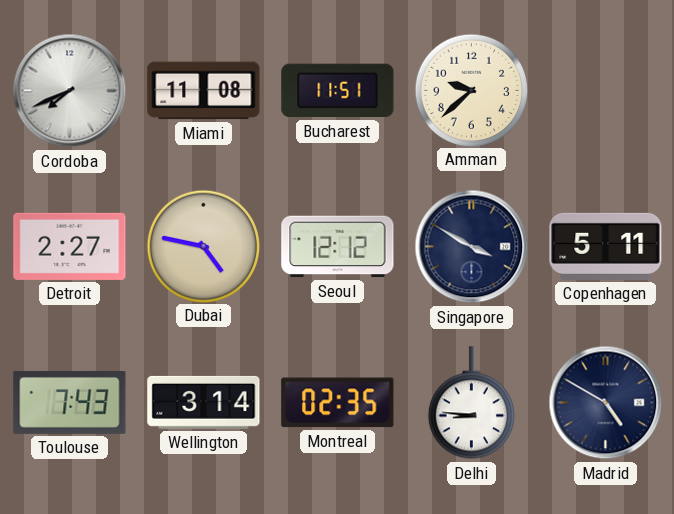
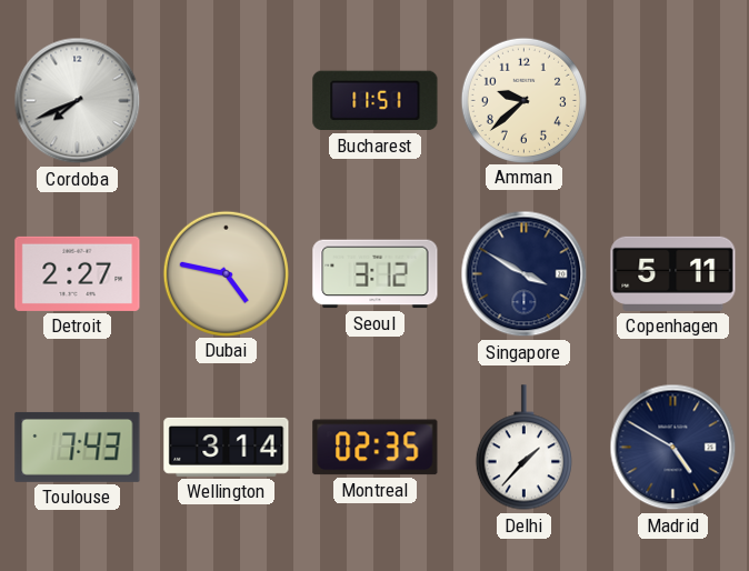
Miami: 11:08 -> none (204, 91)
Seoul: 12:12 -> 3:12 (376, 274)
Delhi: 8:46 -> 1:37 (523, 448)
